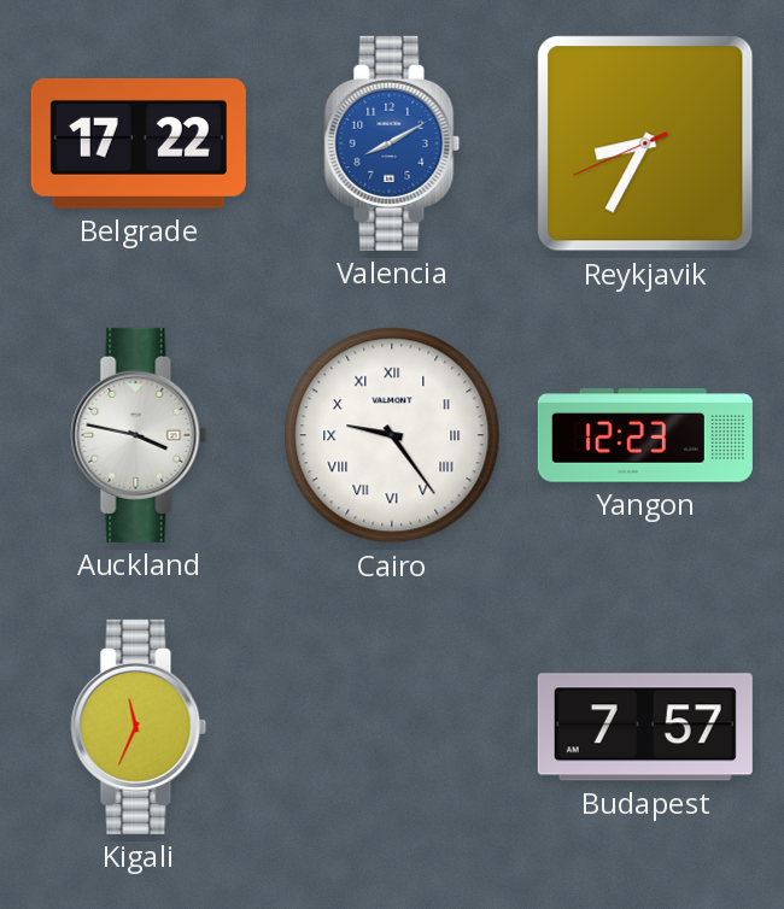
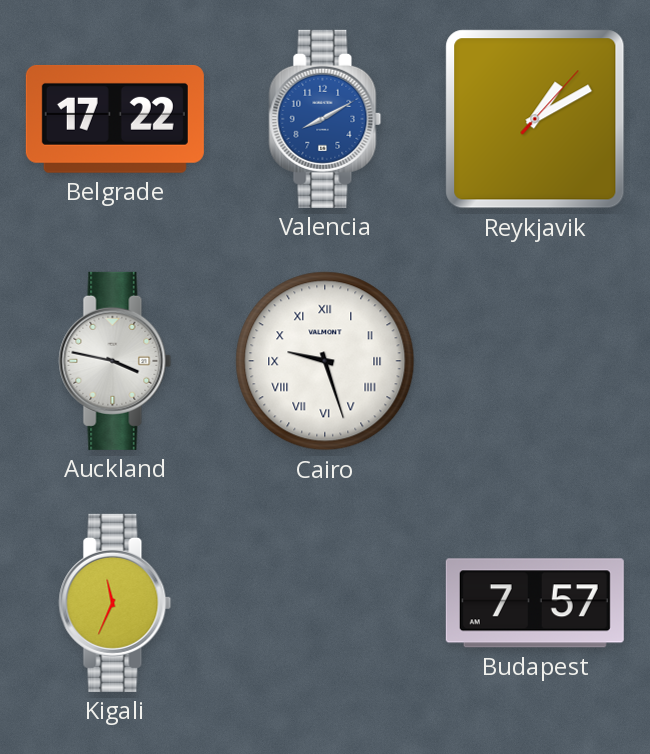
Reykjavik: 8:34 -> 1:10 (535, 119)
Cairo: 9:24 -> 9:27 (325, 361)
Yangon: 12:23 -> none (645, 435)
